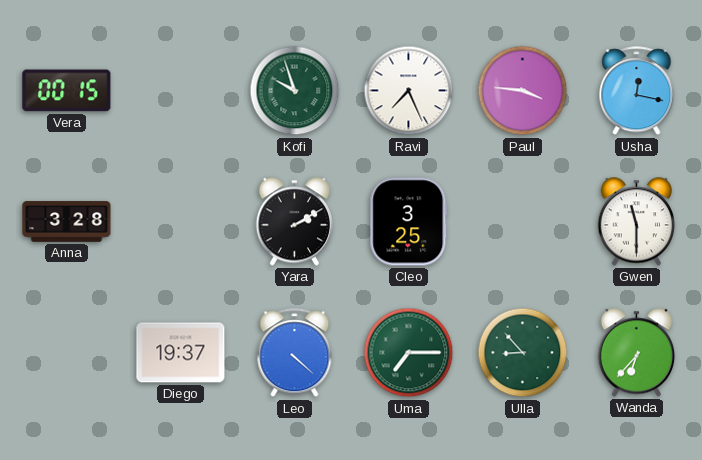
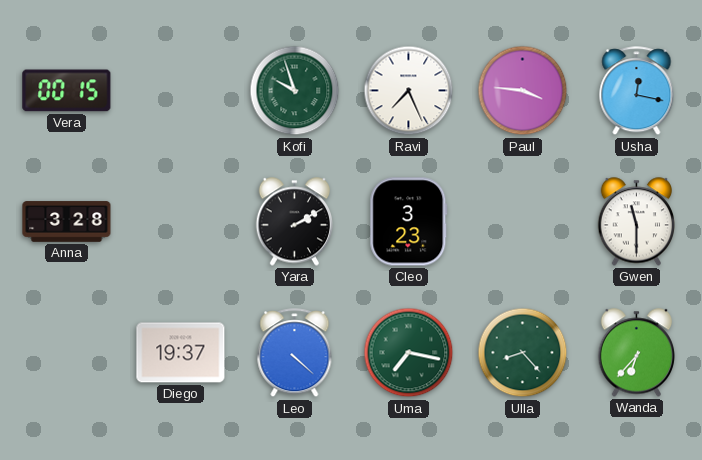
Cleo: 3:25 -> 3:23 (409, 222)
Uma: 7:15 -> 7:17 (409, 353)
Ulla: 8:53 -> 8:23 (523, 353)
